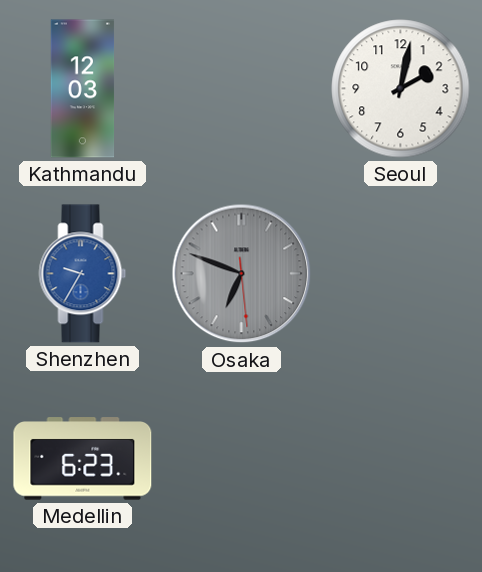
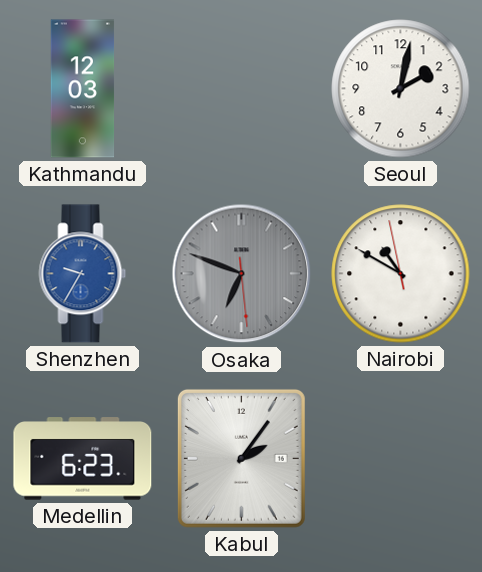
Nairobi: none -> 10:49 (401, 274)
Kabul: none -> 2:06 (241, 458)
